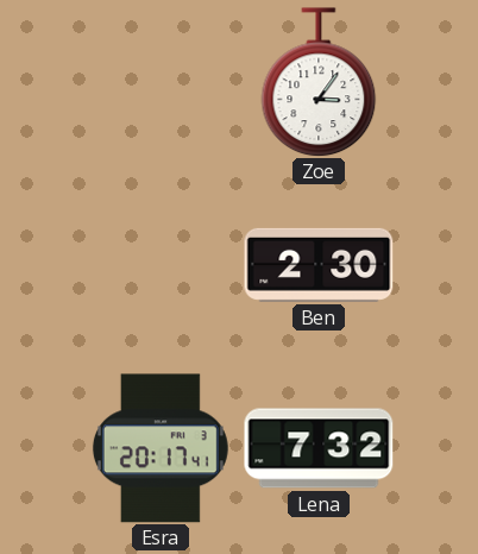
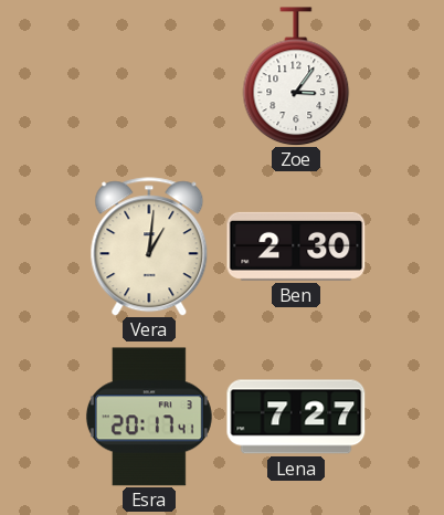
Vera: none -> 1:01 (149, 246)
Lena: 7:32 -> 7:27 (296, 417)
